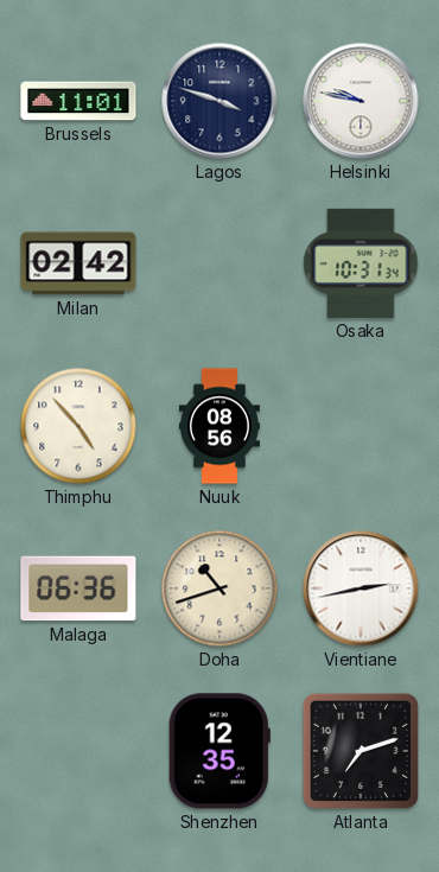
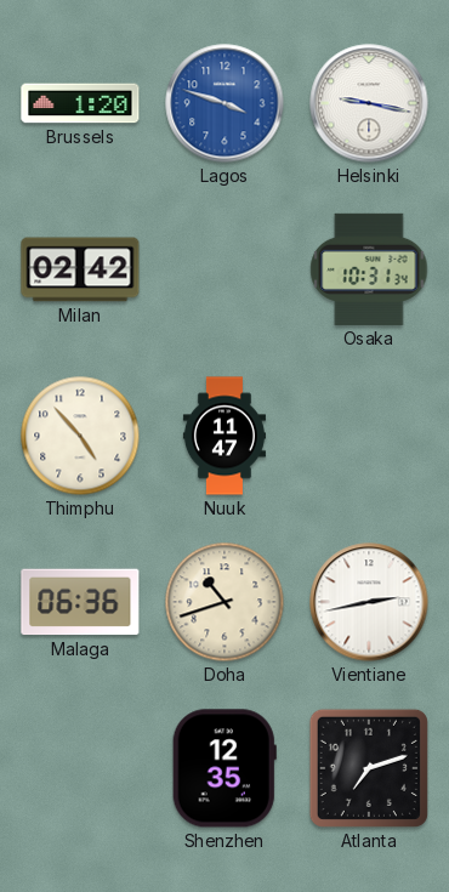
Brussels: 11:01 -> 1:20 (80, 103)
Lagos dial: navy -> blue (224, 103)
Helsinki: 9:47 -> 9:17 (369, 103)
Nuuk: 08:56 -> 11:47 (224, 436)
